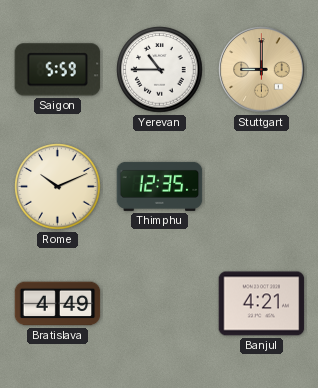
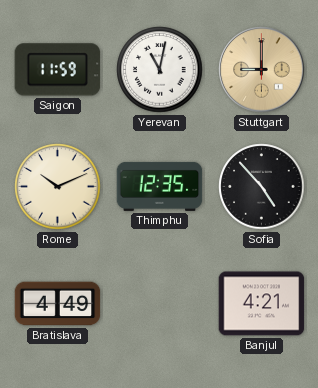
Saigon: 5:59 -> 11:59 (58, 70)
Yerevan: 10:45 -> 11:02 (160, 70)
Sofia: none -> 4:53 (262, 187)
